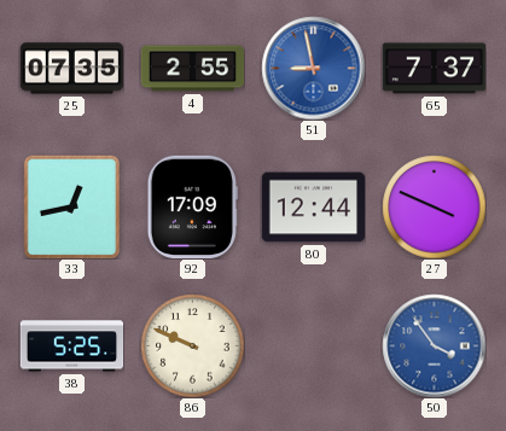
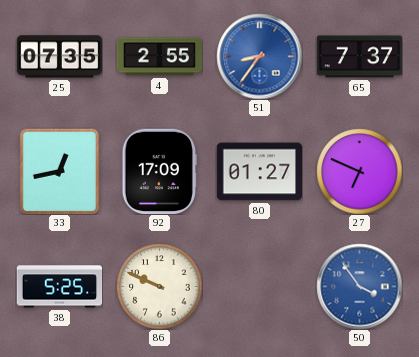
51: 8:58 -> 8:36 (259, 56)
80: 12:44 -> 01:27 (259, 172)
27: 3:49 -> 6:49 (359, 171)
